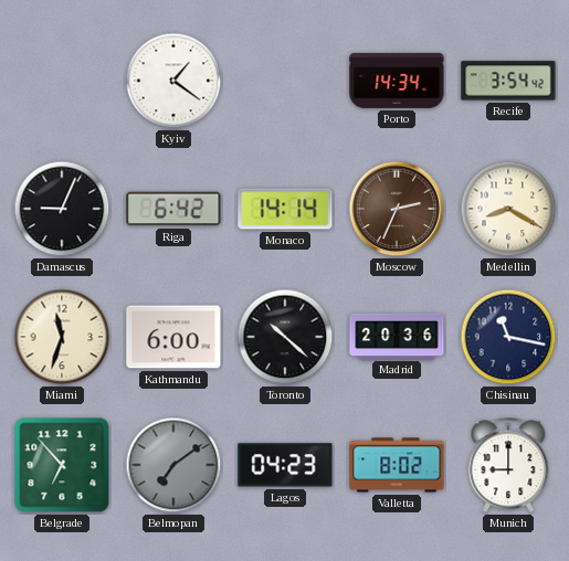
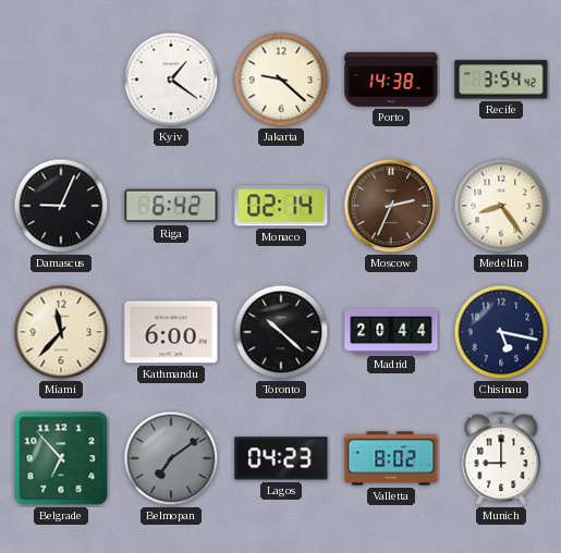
Jakarta: none -> 9:22 (281, 79)
Porto: 14:34 -> 14:38 (391, 79)
Monaco: 14:14 -> 02:14 (281, 206)
Medellin: 8:20 -> 8:24 (501, 206)
Miami: 11:33 -> 11:37 (61, 332)
Madrid: 20:36 -> 20:44 (391, 331)
Chisinau: 11:17 -> 5:17 (501, 332)
